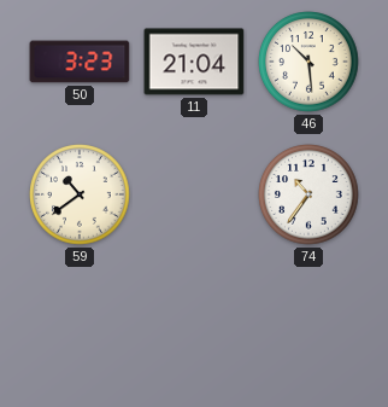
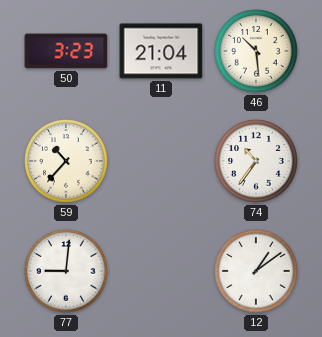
59: 10:39 -> 10:37 (66, 161)
77: none -> 9:01 (66, 271)
12: none -> 1:09 (256, 271)
